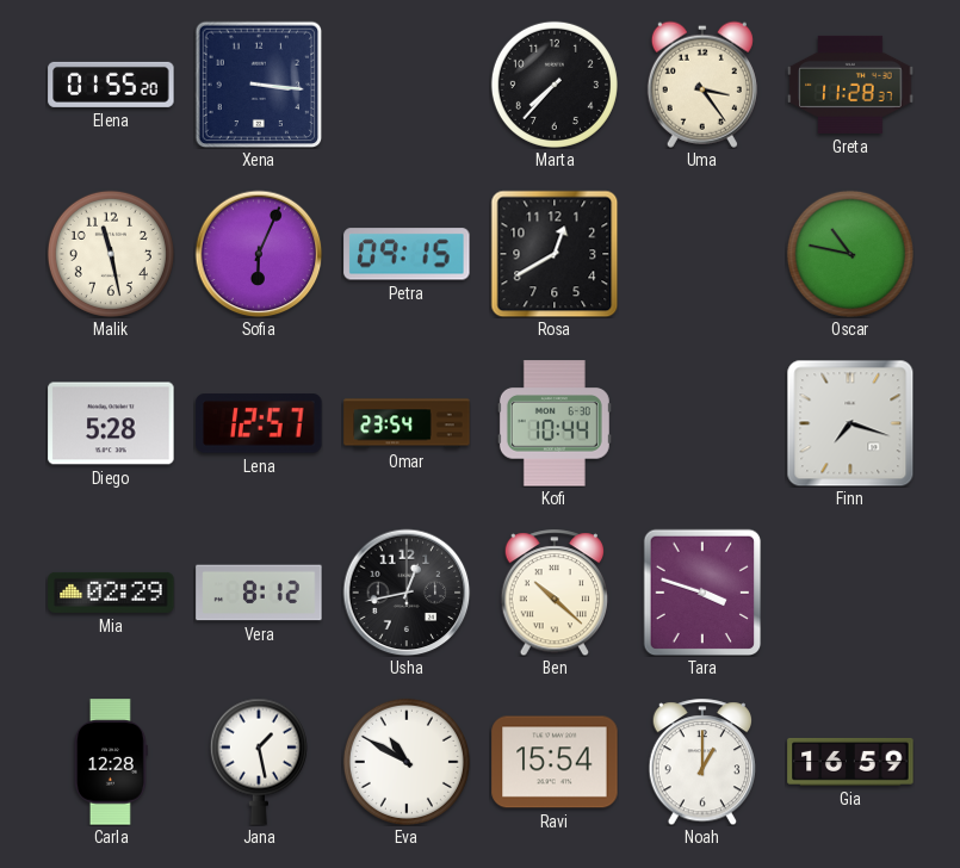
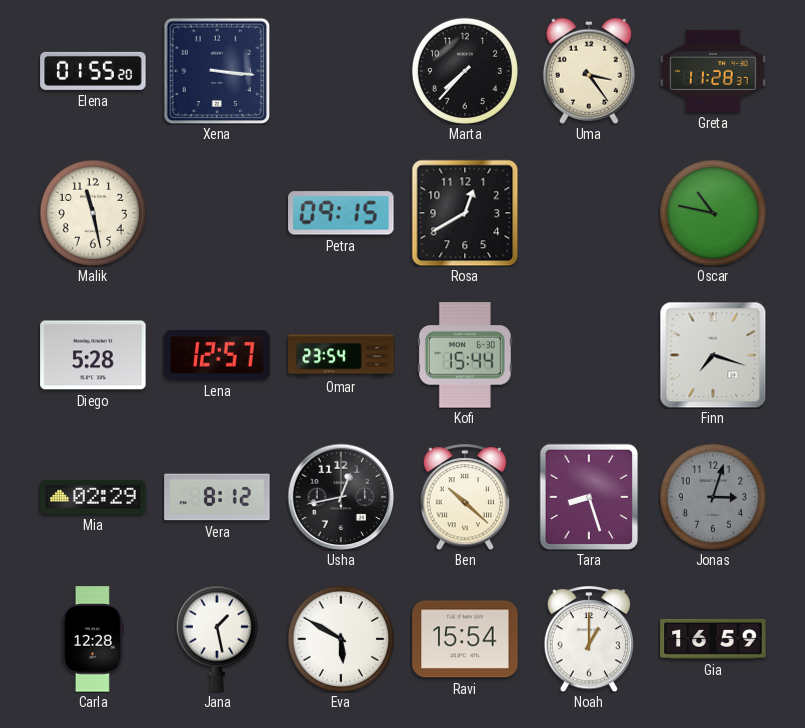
Sofia: 6:04 -> none (259, 254)
Kofi: 10:44 -> 15:44 (465, 355)
Tara: 3:48 -> 8:27 (589, 497)
Jonas: none -> 3:03 (713, 497)
Eva: 10:50 -> 5:50 (341, 639)
